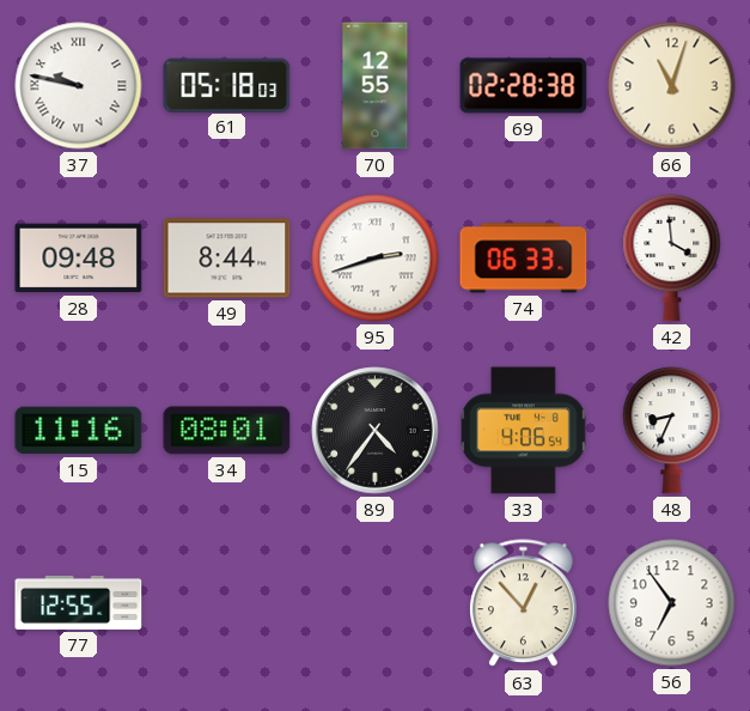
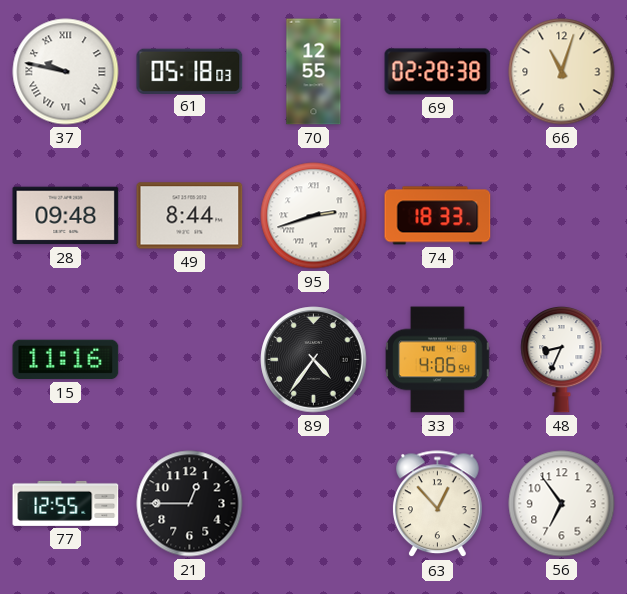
74: 06:33 -> 18:33 (438, 216)
42: 3:59 -> none (672, 257)
34: 08:01 -> none (227, 431)
21: none -> 12:45 (190, 504)
